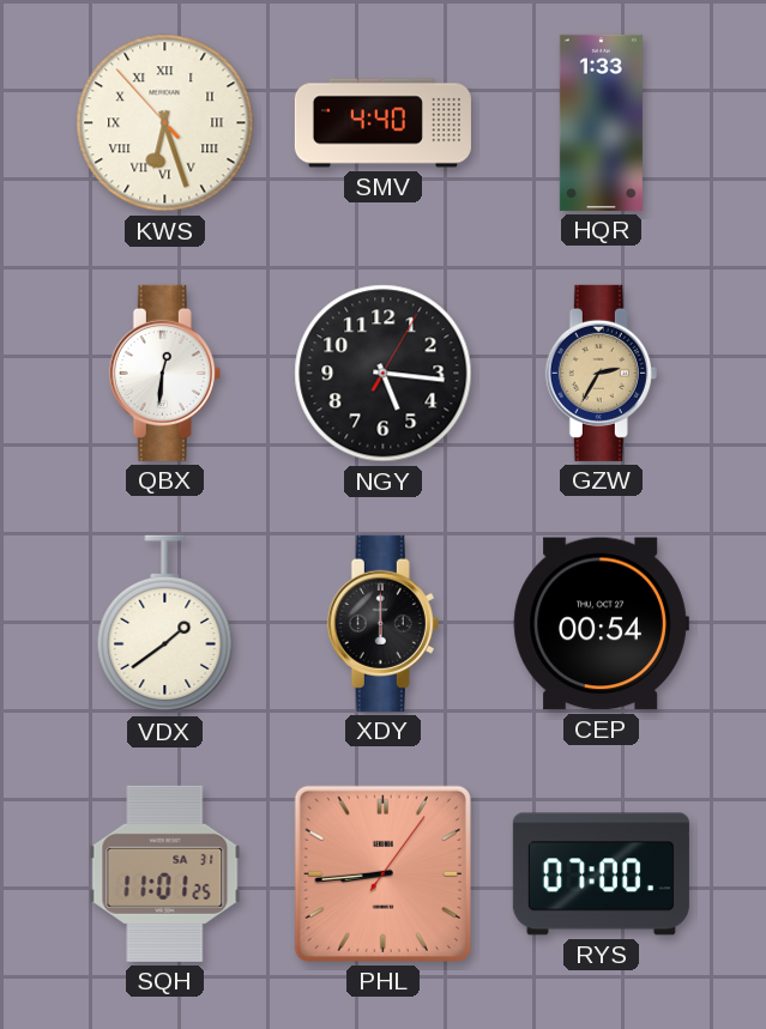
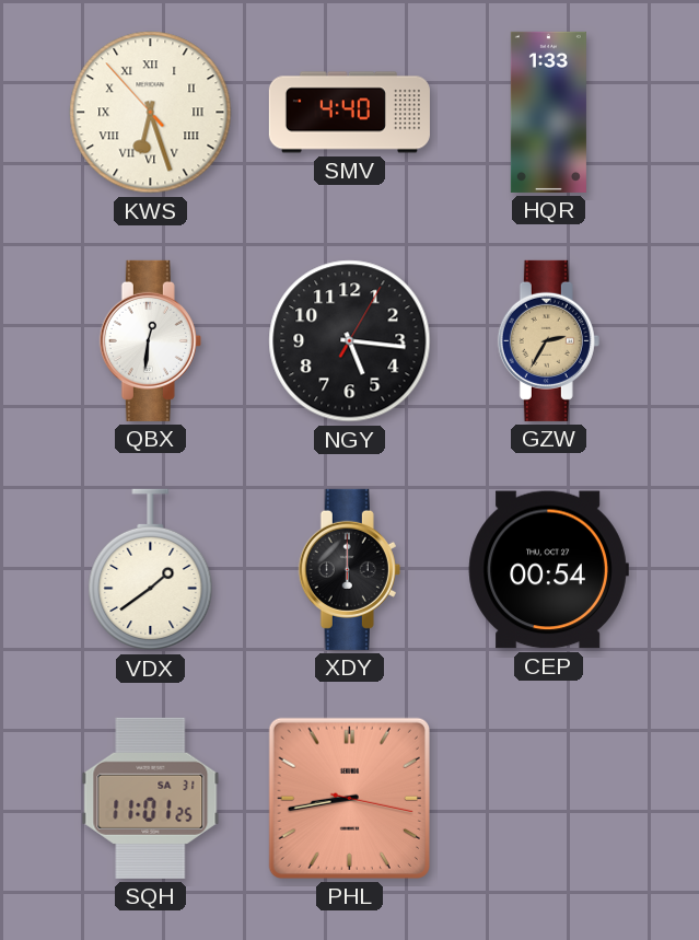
PHL: 8:44 -> 8:43 (349, 798)
RYS: 07:00 -> none (601, 874)
